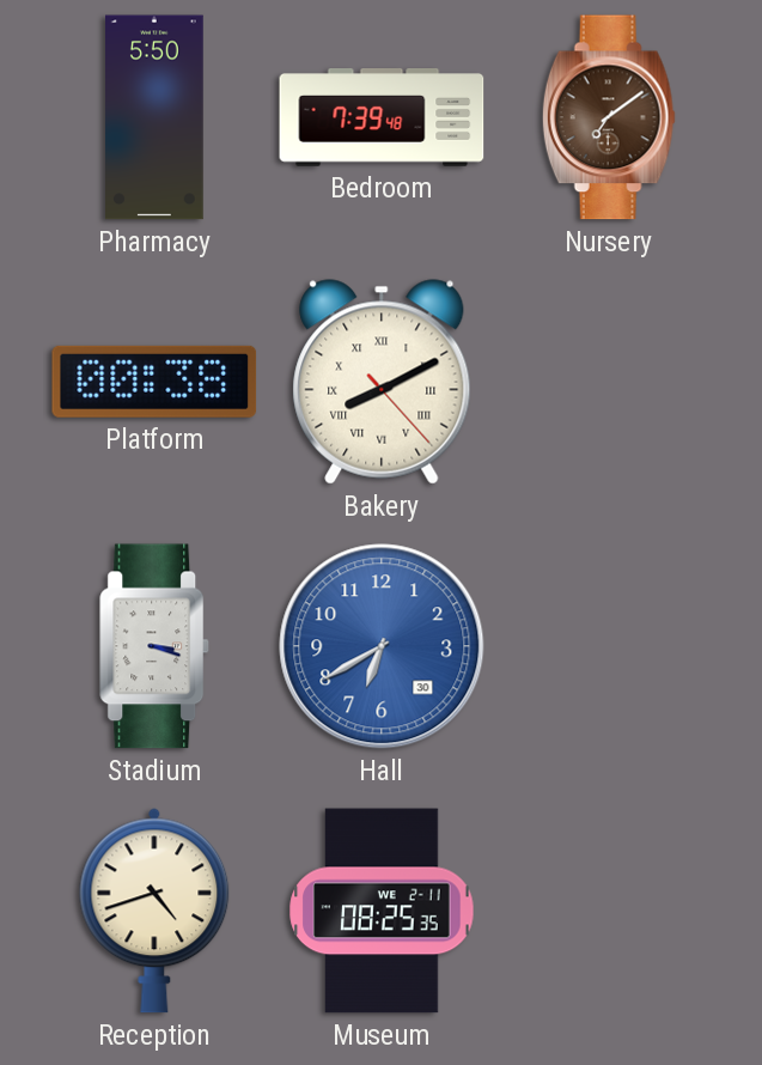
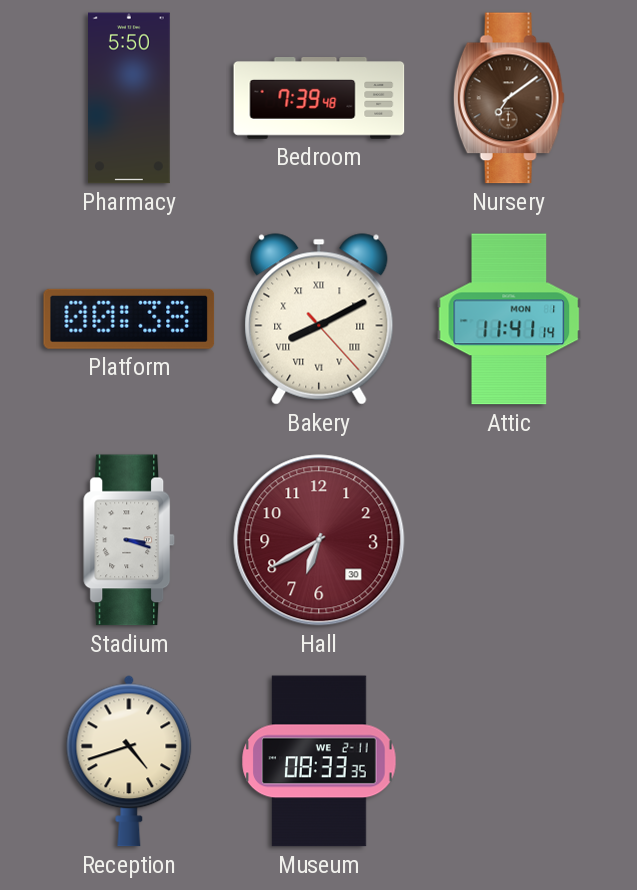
Attic: none -> 11:41 (509, 319)
Hall dial: blue -> burgundy (319, 540)
Museum: 08:25 -> 08:33 (319, 761)
